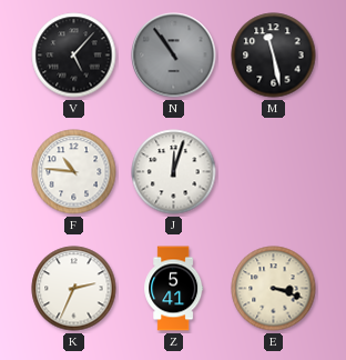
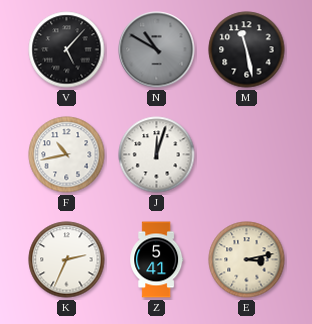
N: 10:54 -> 10:50 (157, 50)
F: 10:46 -> 10:43 (67, 155)
E: 3:18 -> 3:13 (247, 260)
